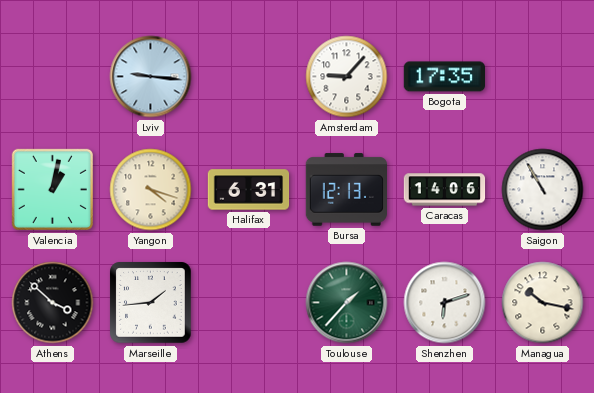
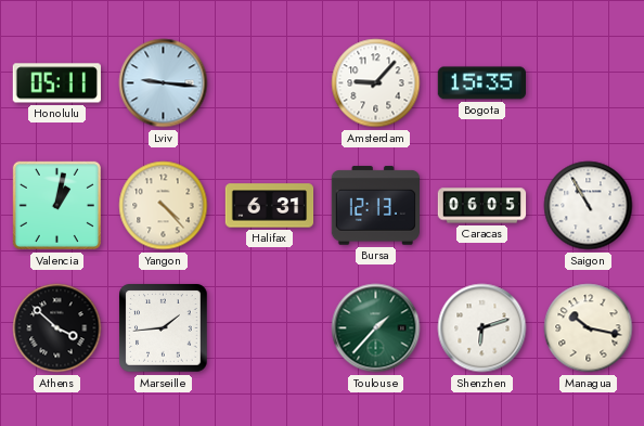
Honolulu: none -> 05:11 (56, 83)
Bogota: 17:35 -> 15:35 (481, 83)
Yangon: 4:18 -> 4:23 (164, 206)
Caracas: 14:06 -> 06:05 (482, 206)
